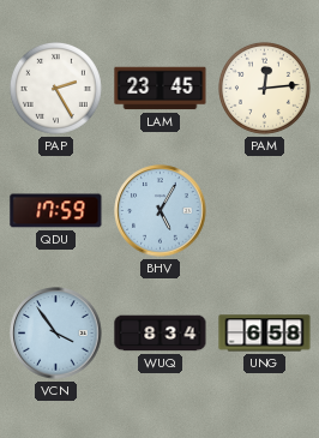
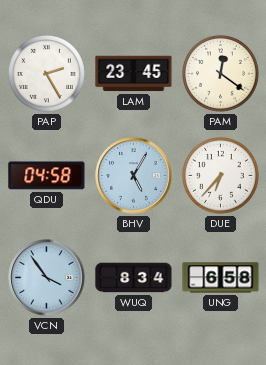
PAM: 12:14 -> 12:21 (220, 73)
QDU: 17:59 -> 04:58 (47, 176)
DUE: none -> 6:37 (220, 175)
